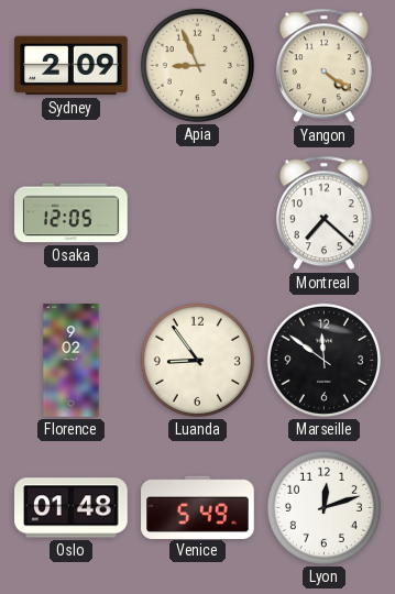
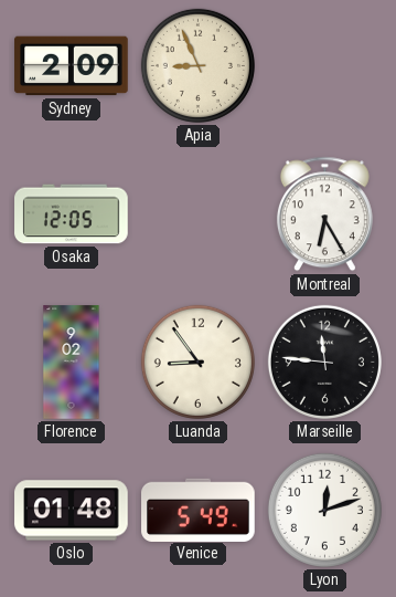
Yangon: 4:21 -> none (323, 66)
Montreal: 7:22 -> 6:25 (324, 214)
Marseille: 11:51 -> 11:46 (324, 362)
